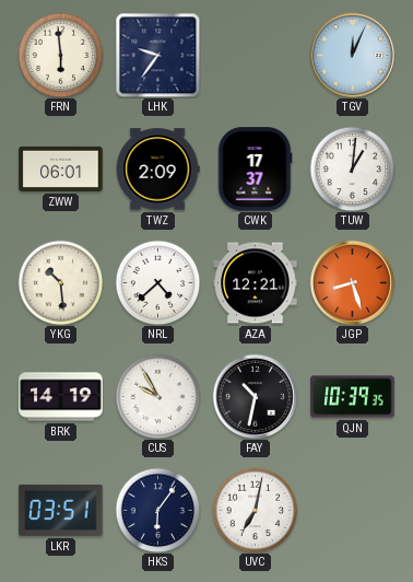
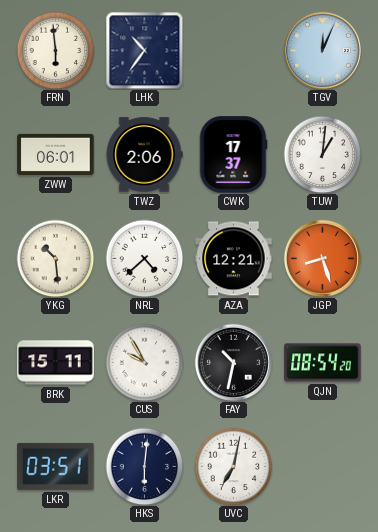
LHK: 9:36 -> 10:36 (144, 50)
TWZ: 2:09 -> 2:06 (144, 155)
BRK: 14:19 -> 15:11 (56, 363)
QJN: 10:39 -> 08:54 (323, 363)
HKS: 6:06 -> 6:01 (144, 466)
